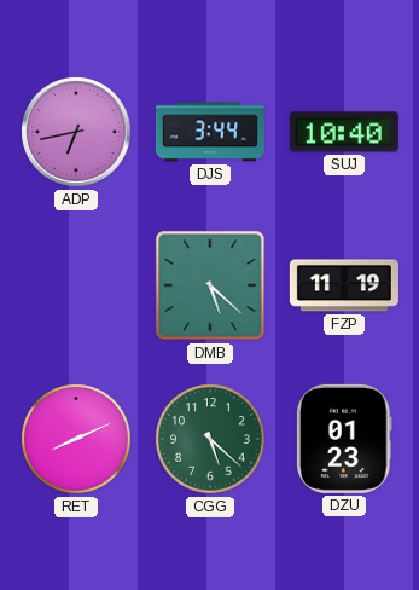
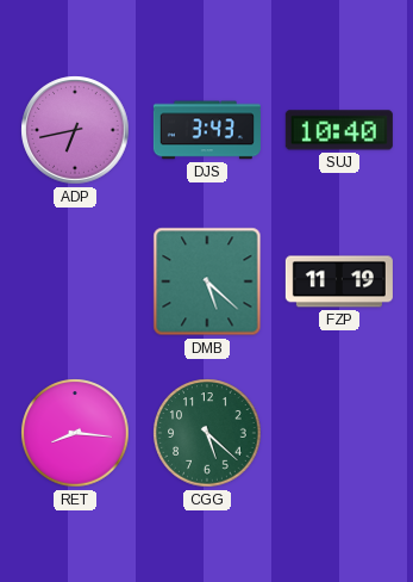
DJS: 3:44 -> 3:43 (207, 130)
RET: 8:11 -> 8:16 (75, 433)
DZU: 01:23 -> none (344, 439)
